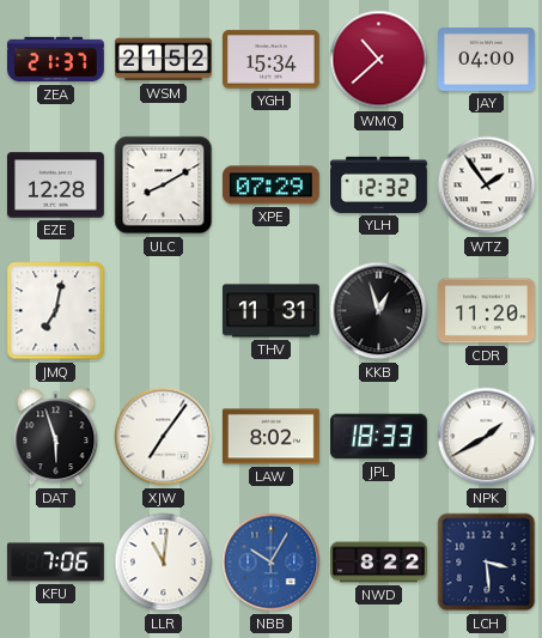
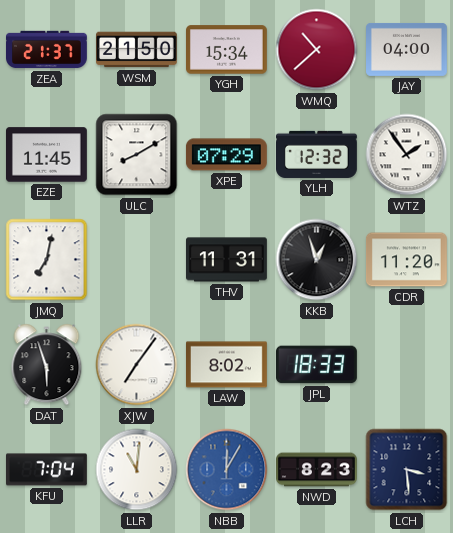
WSM: 21:52 -> 21:50 (137, 50)
EZE: 12:28 -> 11:45 (47, 155)
NPK: 1:40 -> none (487, 437)
KFU: 7:06 -> 7:04 (47, 470)
NBB: 10:05 -> 12:05 (227, 470)
NWD: 8:22 -> 8:23 (317, 470)
